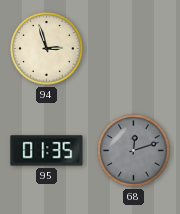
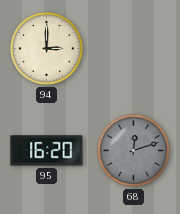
94: 2:57 -> 3:00 (47, 49)
95: 01:35 -> 16:20 (47, 151)
